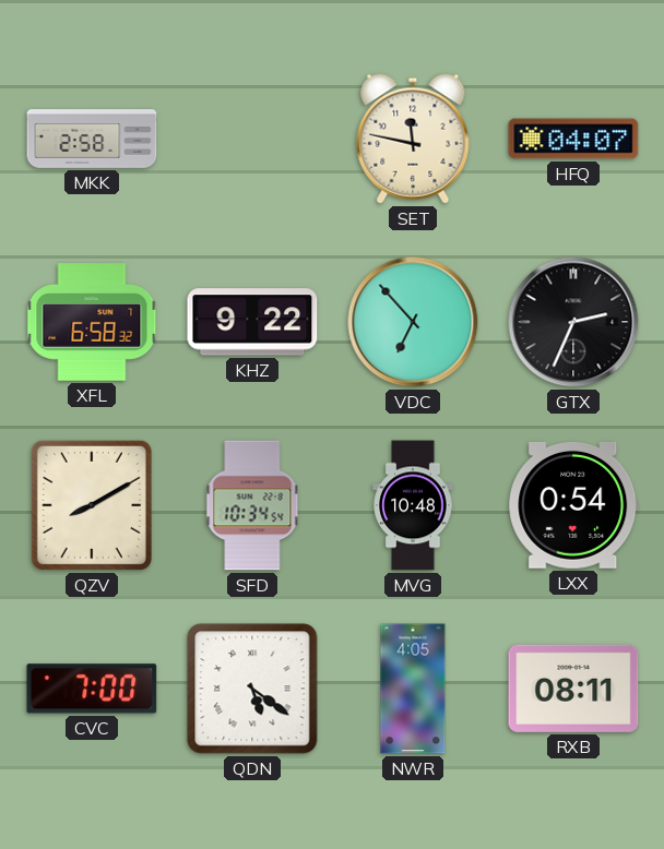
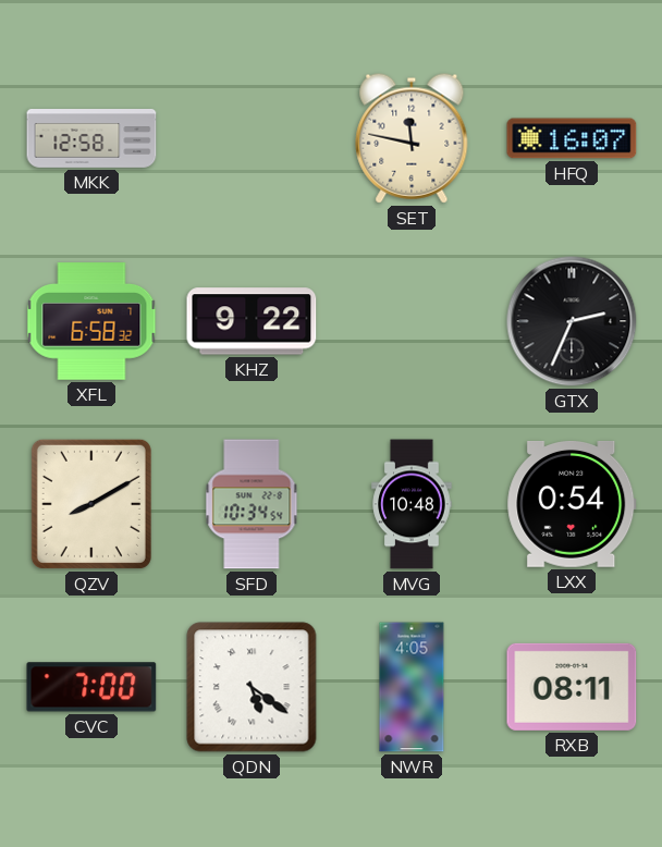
MKK: 2:58 -> 12:58 (91, 139)
HFQ: 04:07 -> 16:07 (572, 138)
VDC: 6:53 -> none (413, 322)
